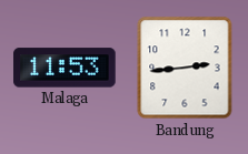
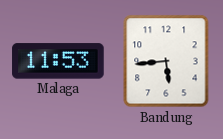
Bandung: 2:44 -> 5:44 (166, 61)
